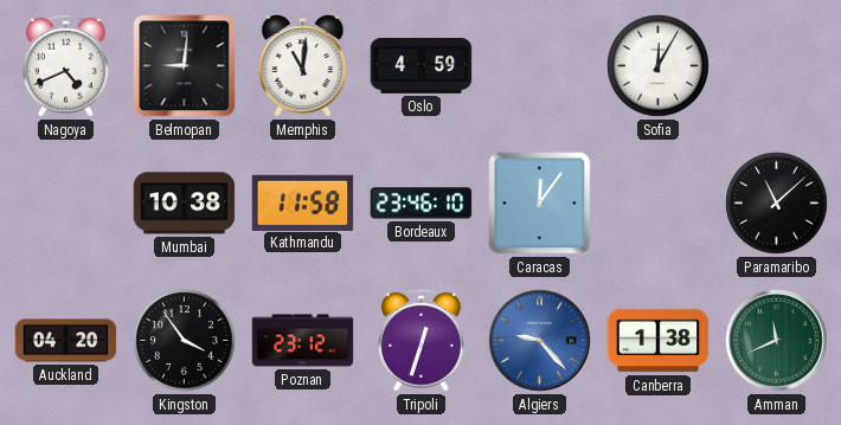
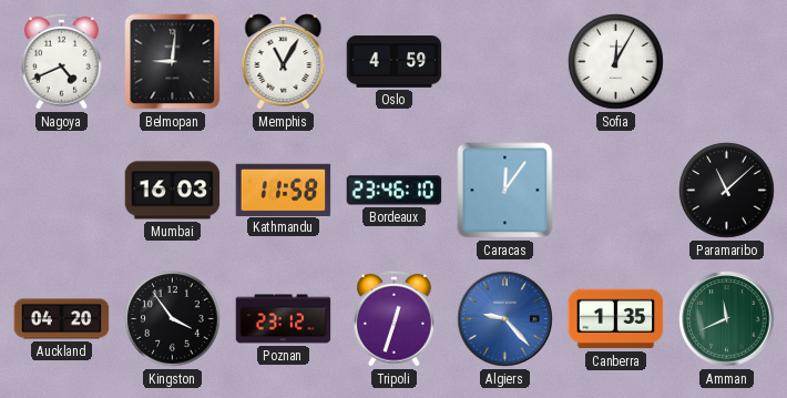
Memphis: 11:01 -> 11:05 (284, 62)
Mumbai: 10:38 -> 16:03 (173, 191)
Canberra: 1:38 -> 1:35 (616, 319)
